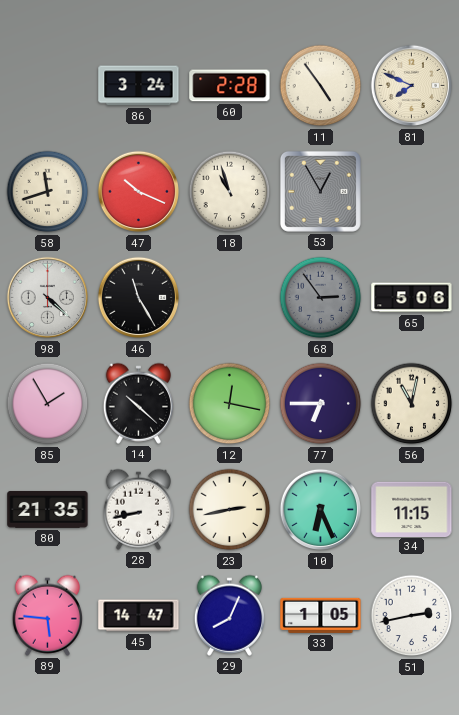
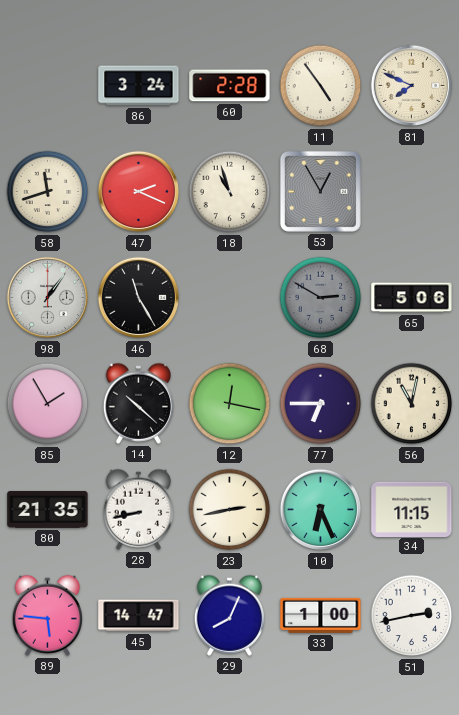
47: 10:19 -> 2:19 (139, 192)
98: 4:22 -> 1:06 (48, 298)
68: 2:54 -> 2:50 (321, 298)
33: 1:05 -> 1:00 (321, 615)
